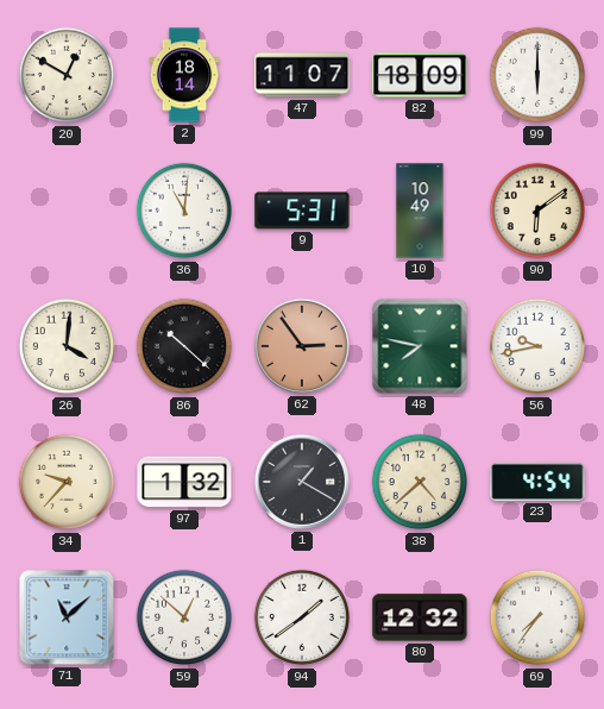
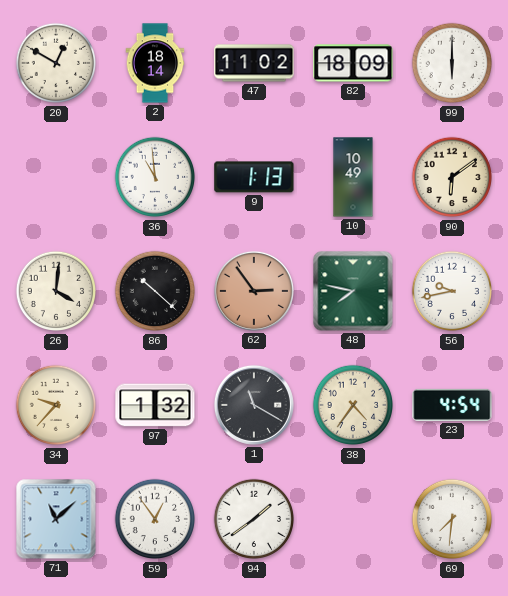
47: 11:07 -> 11:02 (254, 63)
36: 11:01 -> 10:59 (155, 177)
9: 5:31 -> 1:13 (254, 177)
1: 1:20 -> 11:20 (254, 405)
38: 4:38 -> 4:36 (353, 405)
59: 12:52 -> 12:54 (155, 519)
80: 12:32 -> none (420, 617)
69: 7:36 -> 7:31 (452, 519)
